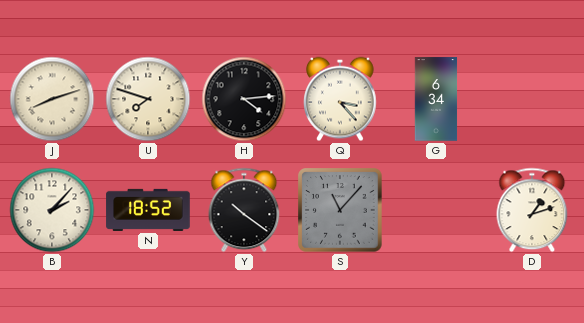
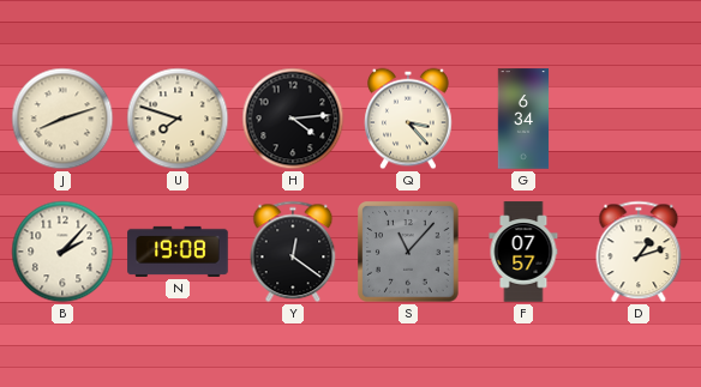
N: 18:52 -> 19:08 (178, 252)
Y: 10:21 -> 12:21 (293, 252)
F: none -> 07:57 (523, 252)
